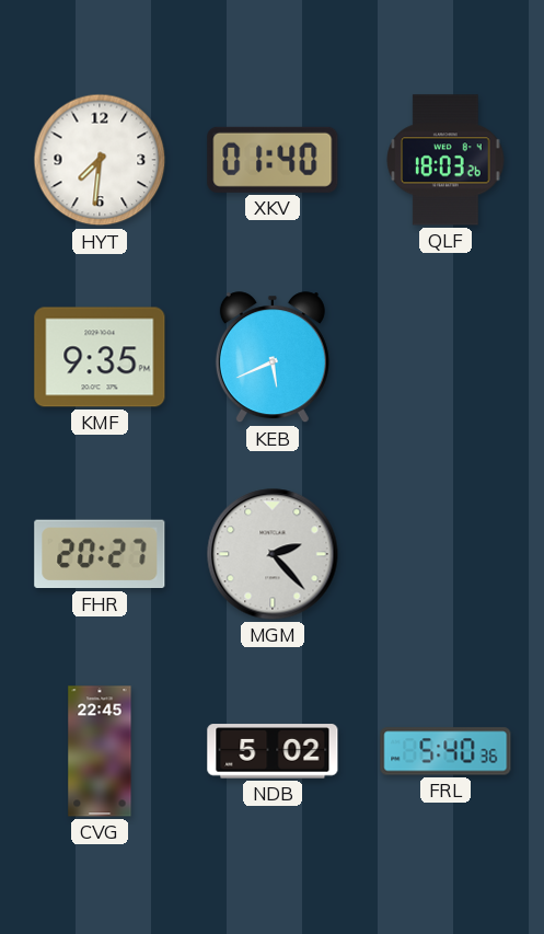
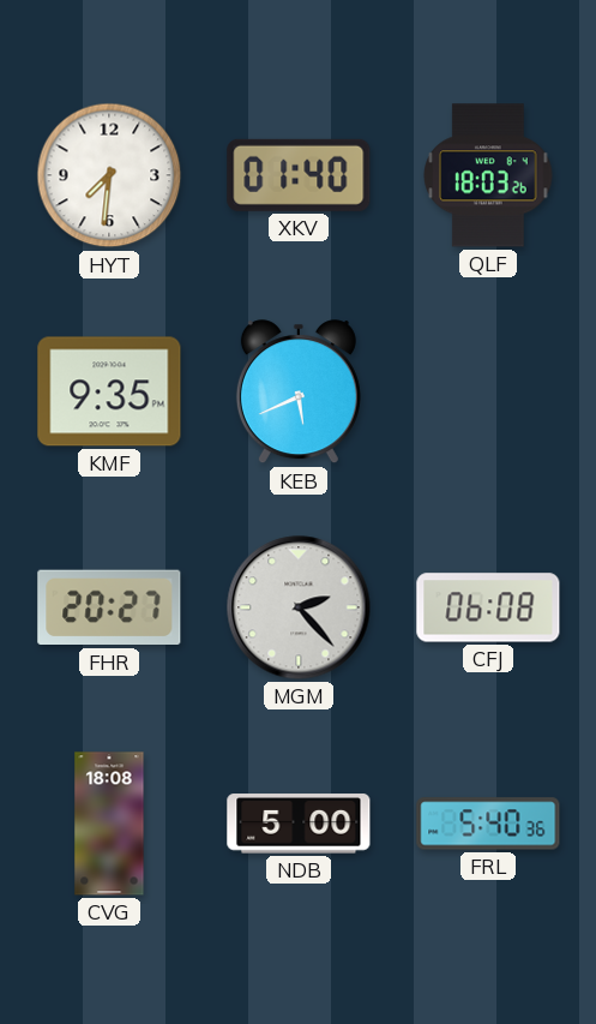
CFJ: none -> 06:08 (488, 607)
CVG: 22:45 -> 18:08 (109, 824)
NDB: 5:02 -> 5:00 (299, 824)
